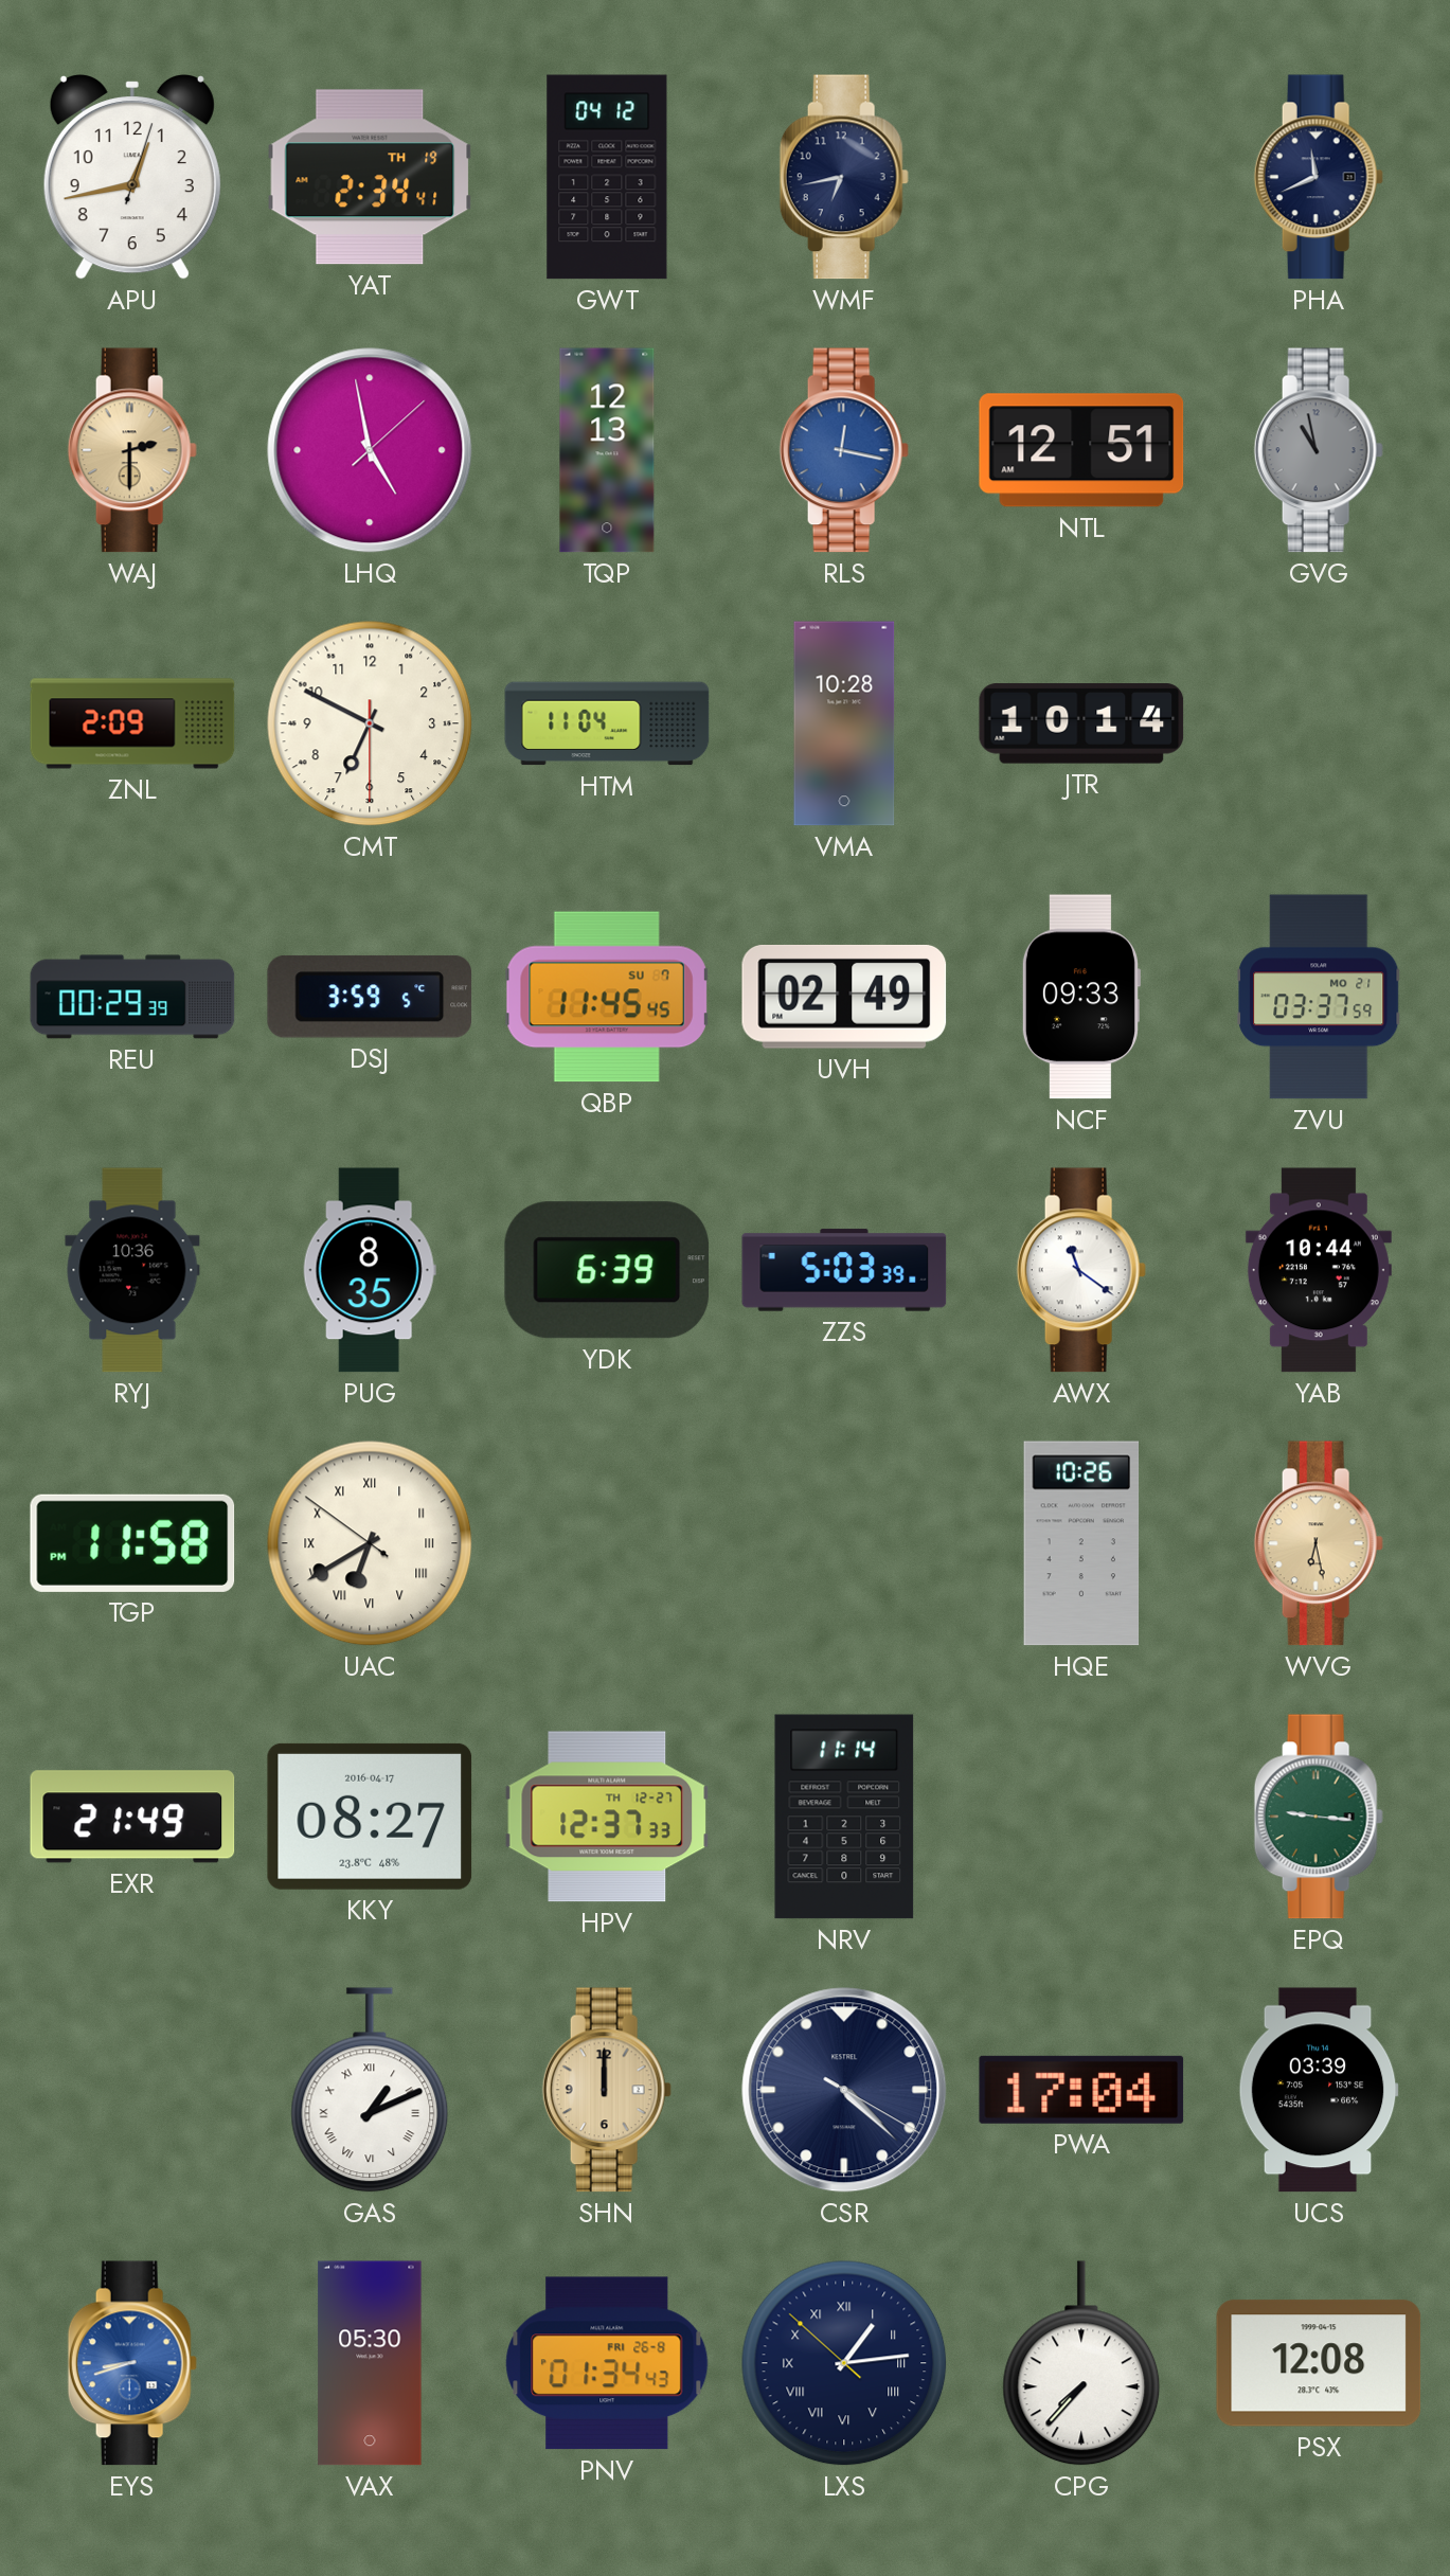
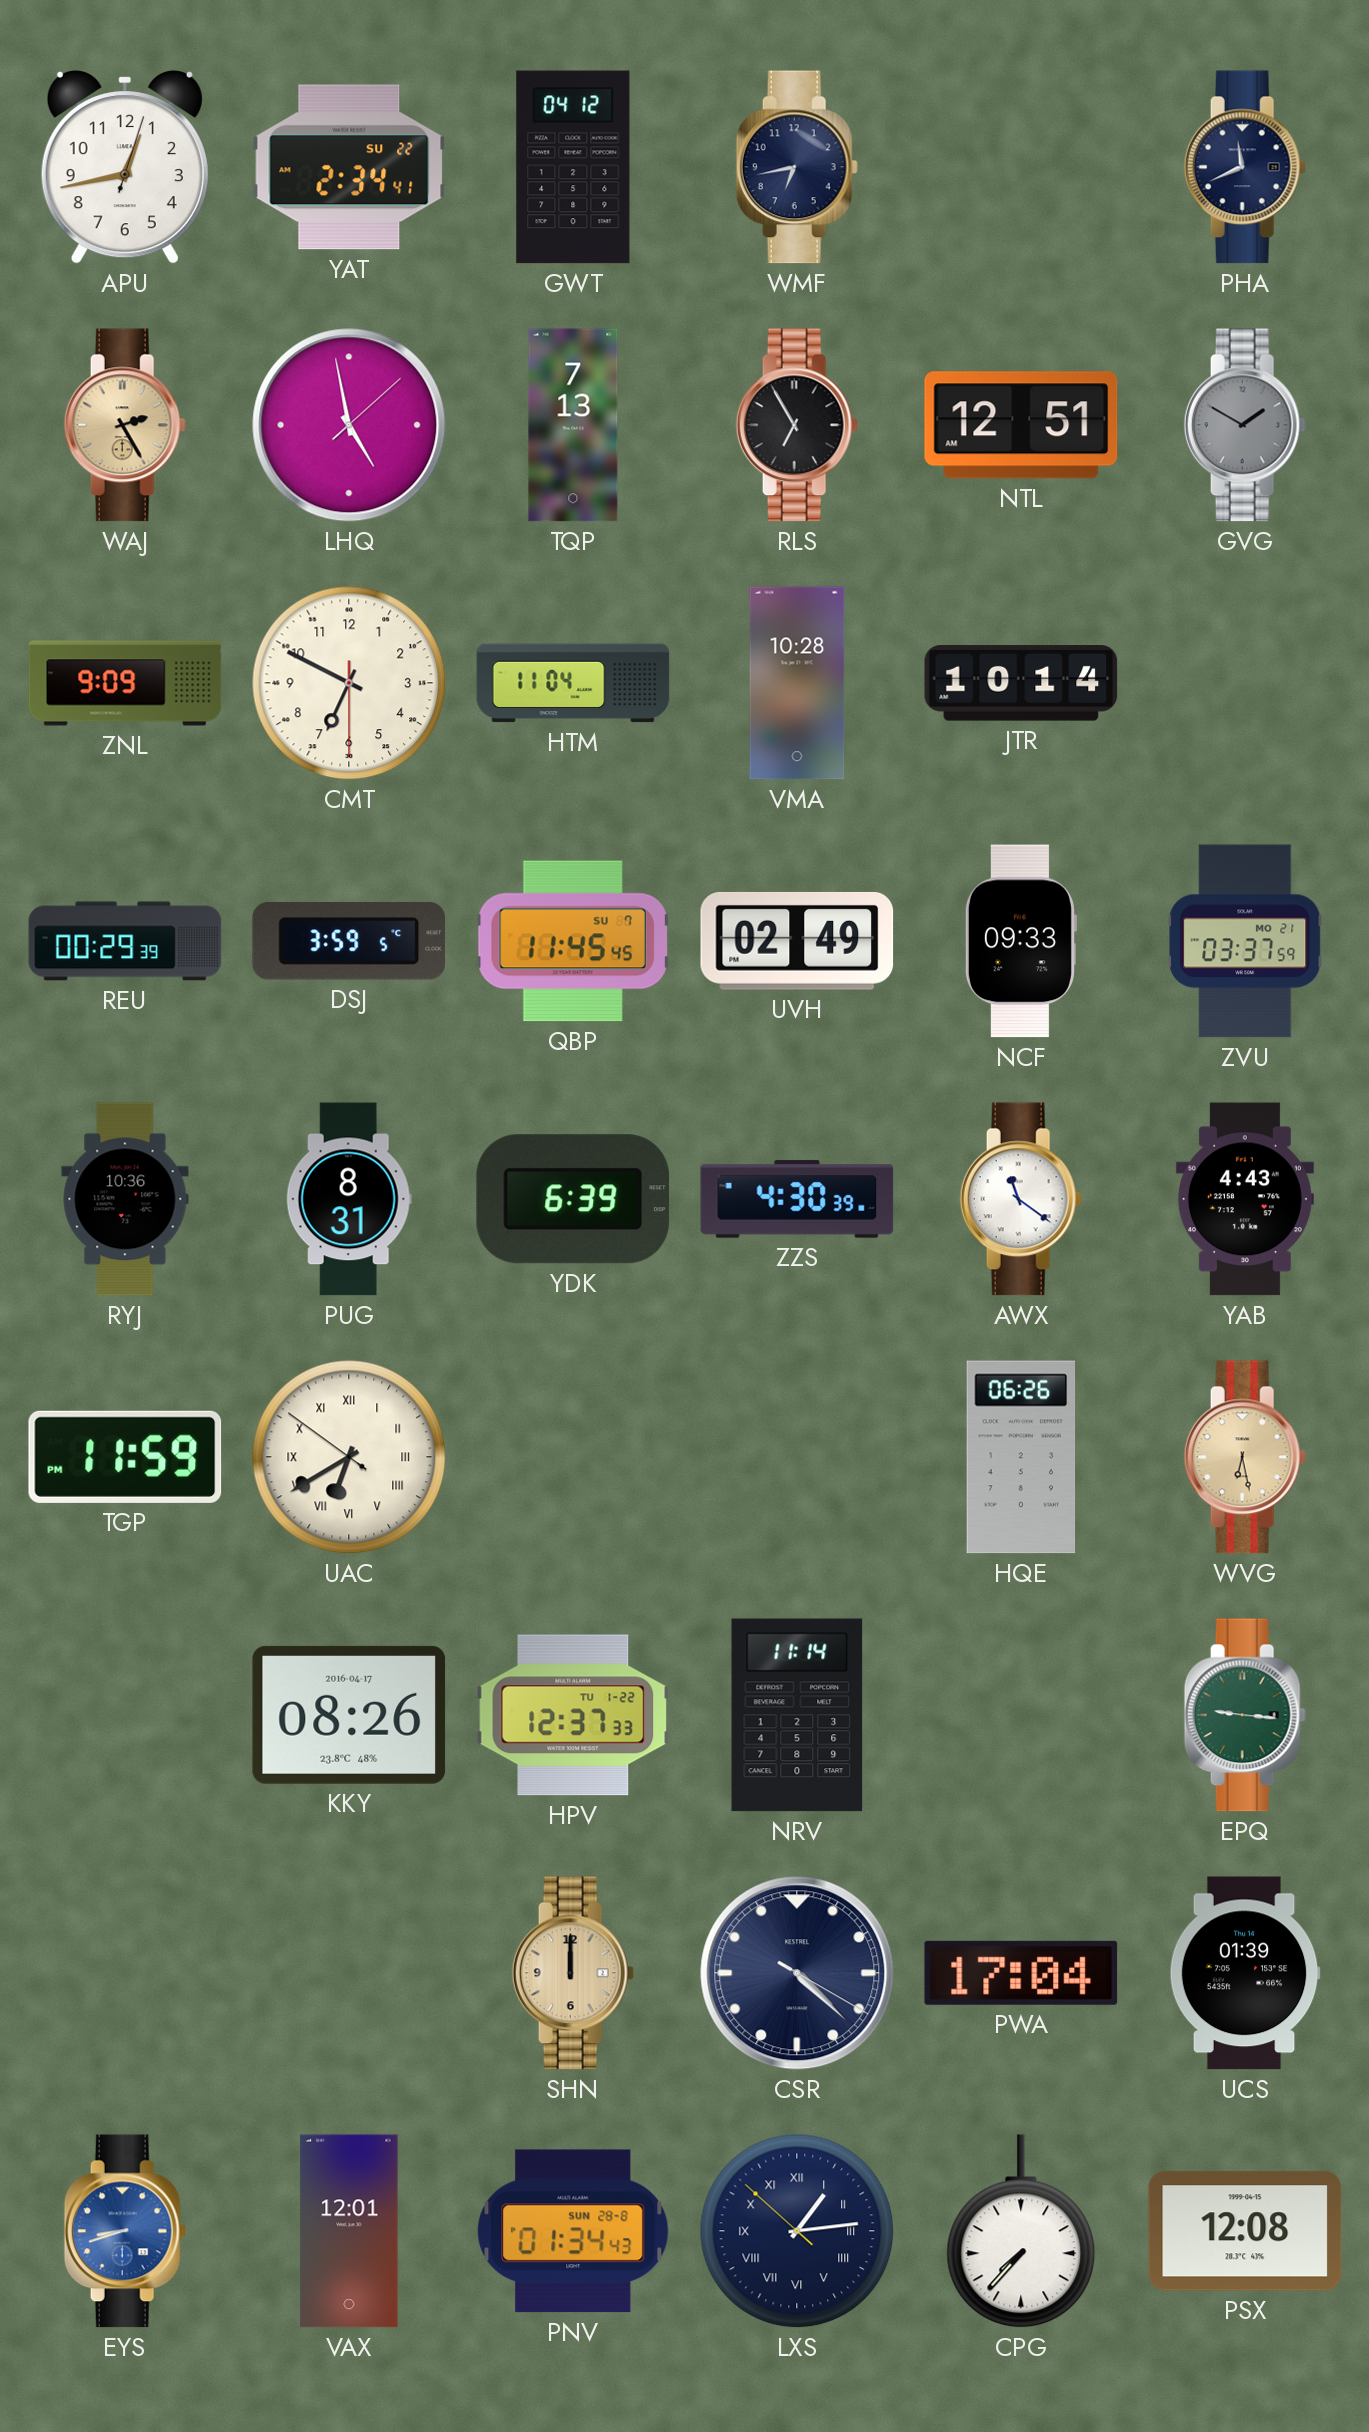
YAT date: TH 19 -> SU 22 (349, 167)
WAJ: 2:30 -> 2:25 (125, 425)
TQP: 12:13 -> 7:13 (573, 425)
RLS: 12:17 -> 6:55 (797, 425)
RLS dial: blue -> black (797, 425)
GVG: 10:58 -> 1:50 (1245, 425)
ZNL: 2:09 -> 9:09 (125, 683)
PUG: 8:35 -> 8:31 (349, 1199)
ZZS: 5:03 -> 4:30 (797, 1199)
YAB: 10:44 -> 4:43 (1245, 1199)
TGP: 11:58 -> 11:59 (125, 1457)
HQE: 10:26 -> 06:26 (1021, 1457)
EXR: 21:49 -> none (132, 1817)
KKY: 08:27 -> 08:26 (349, 1715)
HPV date: TH 12-27 -> TU 1-22 (573, 1715)
GAS: 1:11 -> none (370, 2090)
UCS: 03:39 -> 01:39 (1245, 1973)
VAX: 05:30 -> 12:01 (349, 2231)
PNV date: FRI 26-8 -> SUN 28-8 (573, 2231)
